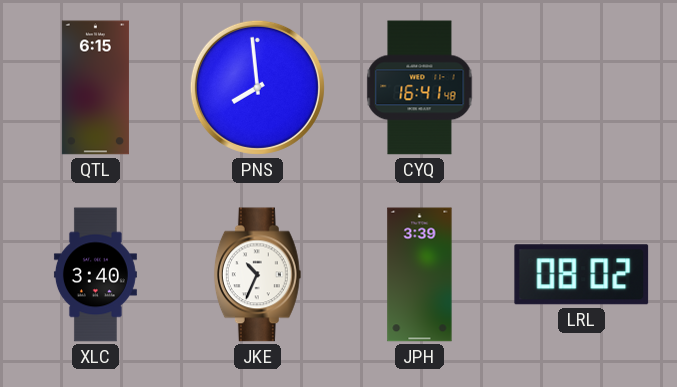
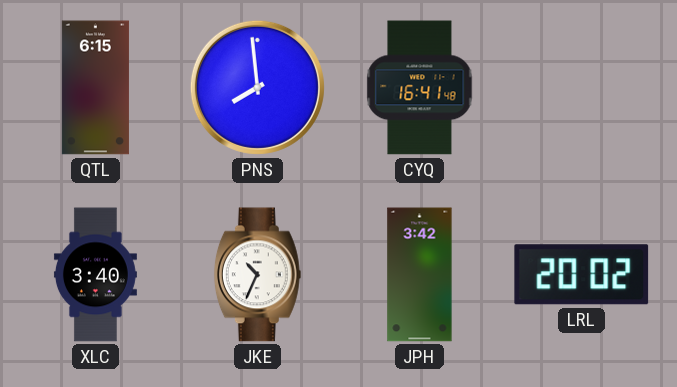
JPH: 3:39 -> 3:42 (420, 275)
LRL: 08:02 -> 20:02 (582, 275)
